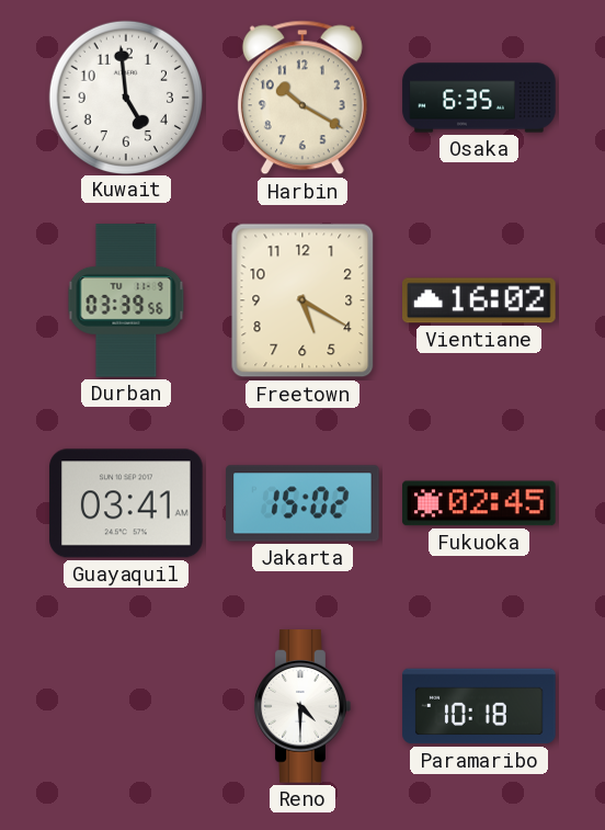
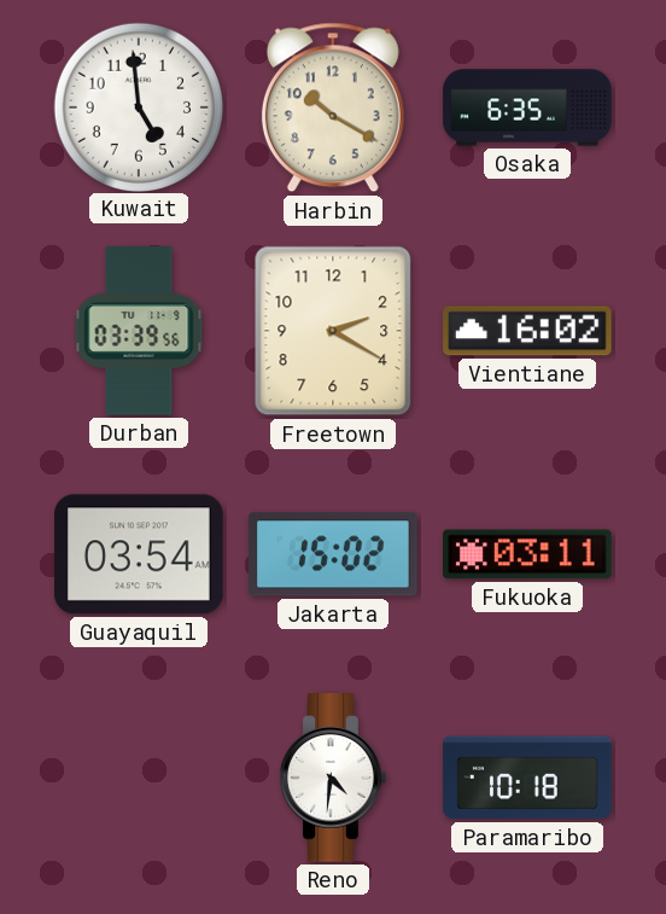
Freetown: 5:20 -> 2:20 (333, 331)
Guayaquil: 03:41 -> 03:54 (139, 554)
Fukuoka: 02:45 -> 03:11 (527, 554)
Reno: 4:30 -> 4:31 (333, 778)
